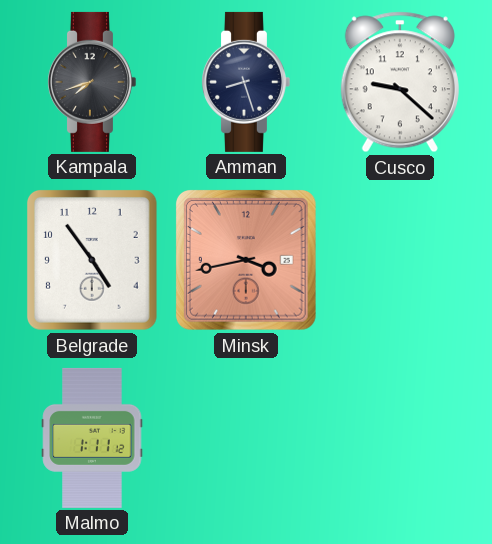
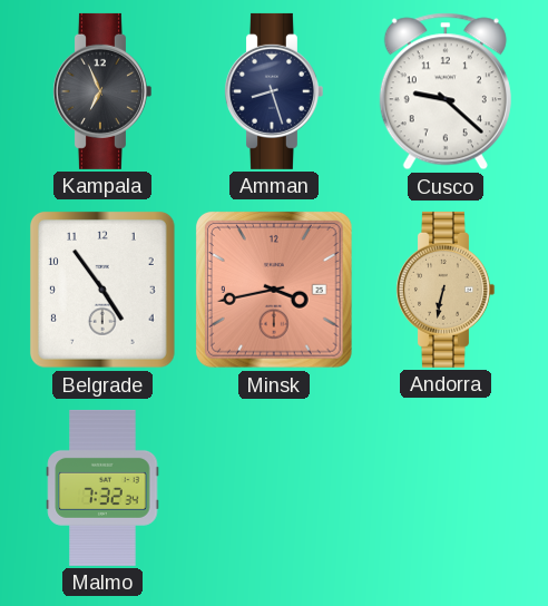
Kampala: 7:42 -> 6:56 (101, 91)
Andorra: none -> 6:32 (444, 290)
Malmo: 1:11 -> 7:32 (102, 488)
